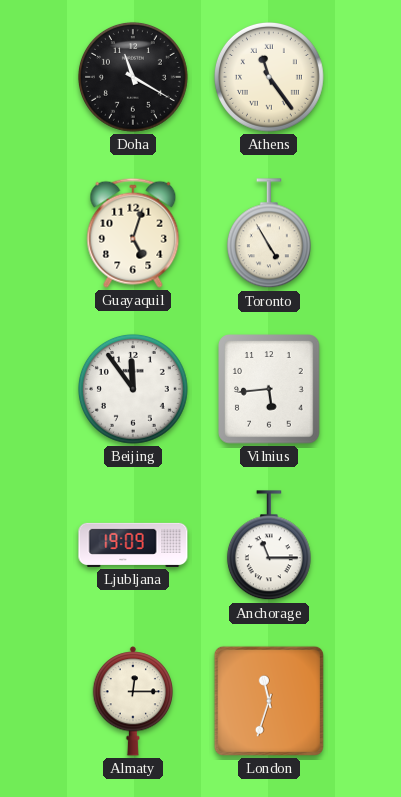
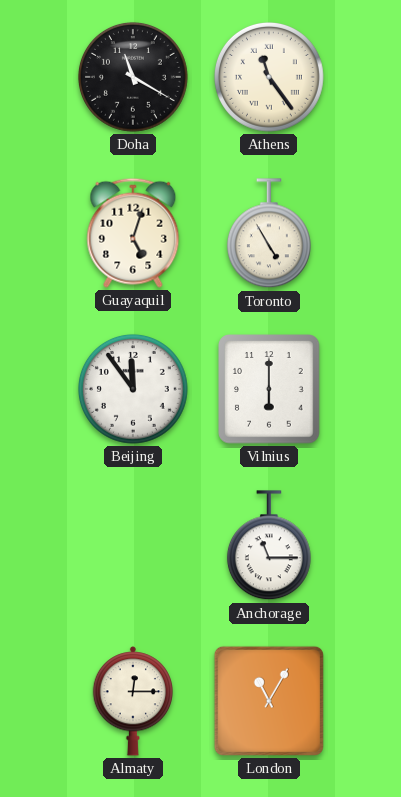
Vilnius: 5:44 -> 6:00 (269, 389)
Ljubljana: 19:09 -> none (133, 545)
London: 11:33 -> 11:05 (269, 701)
